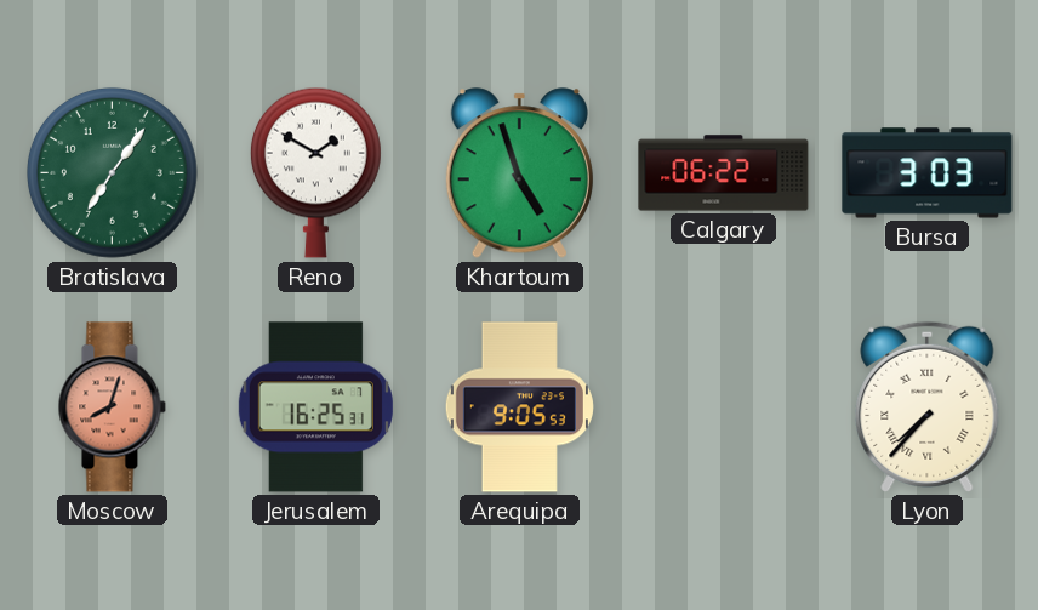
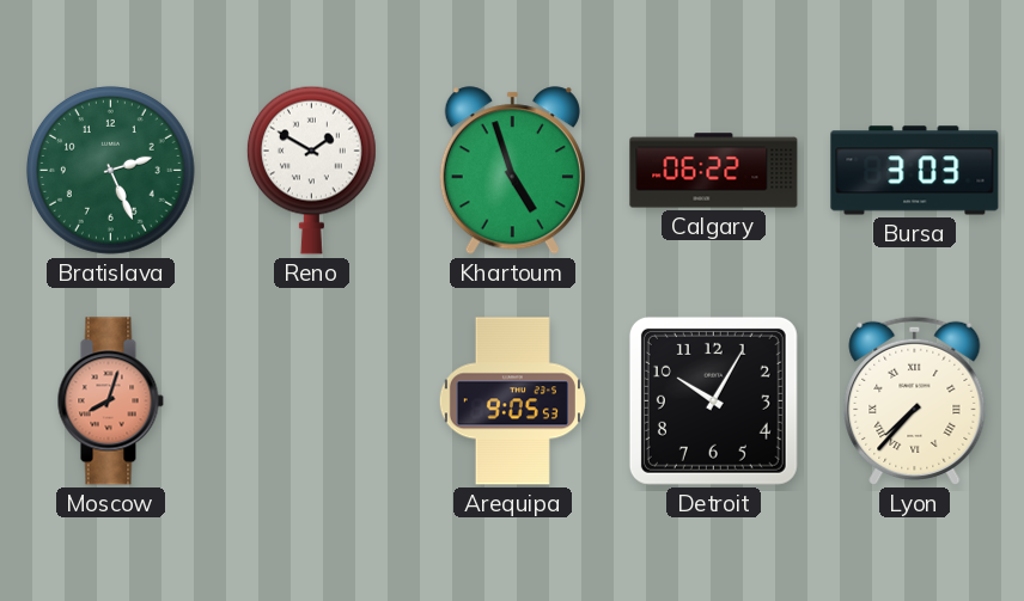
Bratislava: 7:06 -> 2:26 (111, 170)
Jerusalem: 16:25 -> none (315, 407)
Detroit: none -> 10:05 (713, 400)
